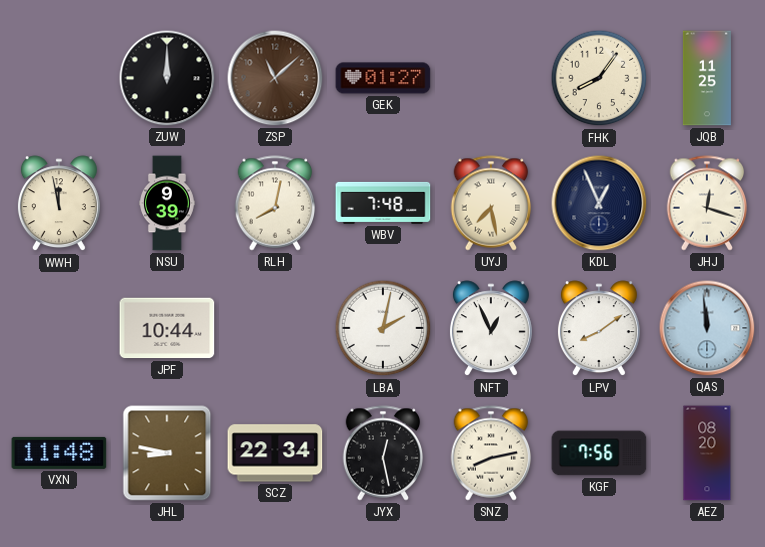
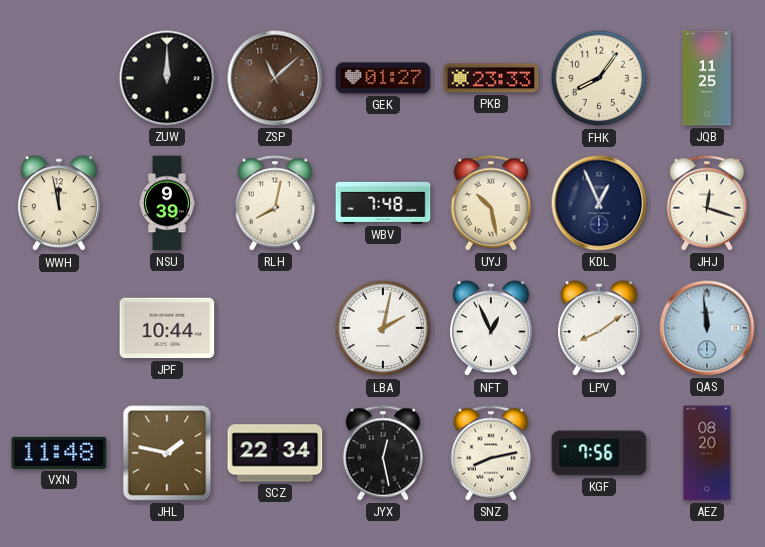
PKB: none -> 23:33 (491, 78)
UYJ: 7:28 -> 10:28 (491, 203)
JHL: 8:47 -> 1:47 (167, 453)
